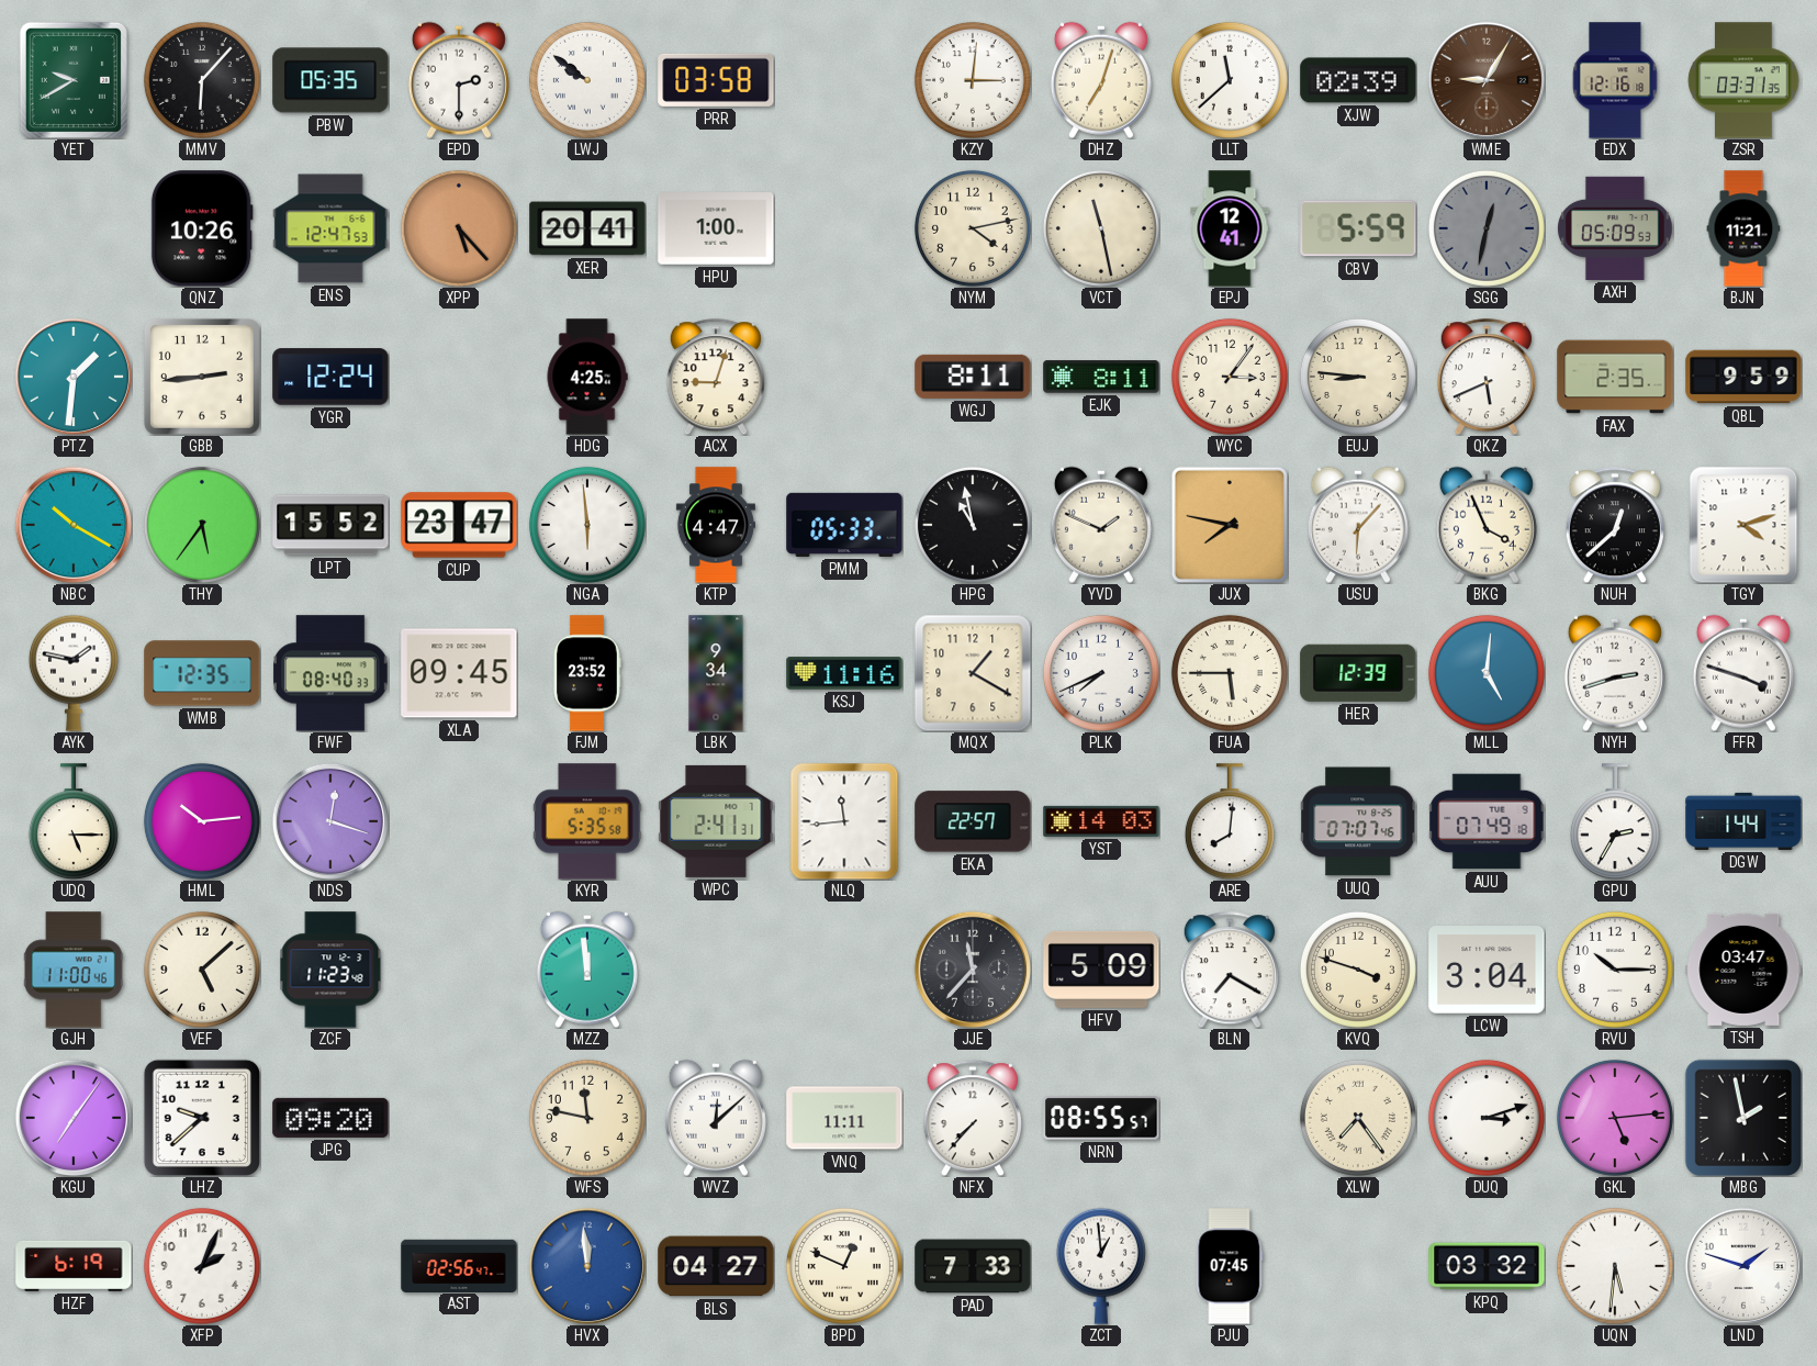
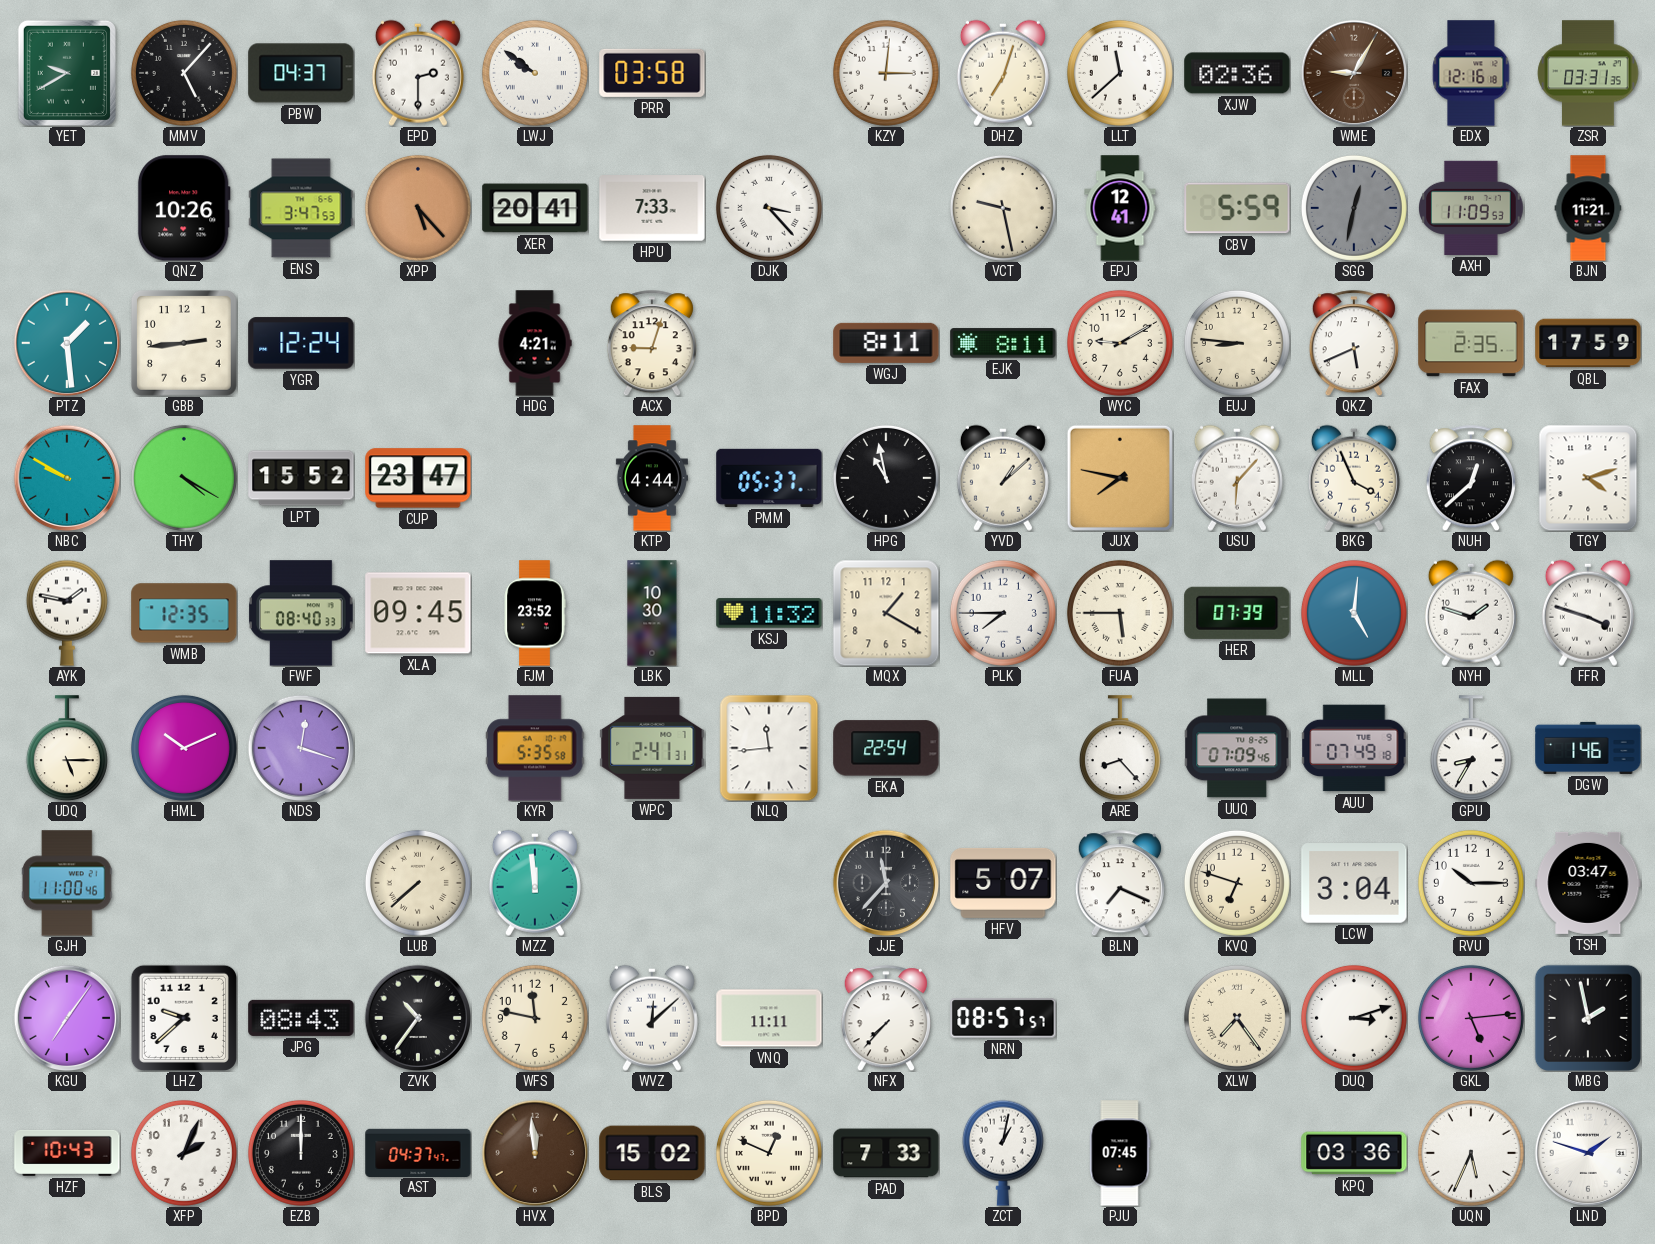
MMV: 6:07 -> 5:07 (184, 73)
PBW: 05:35 -> 04:37 (301, 73)
XJW: 02:39 -> 02:36 (1237, 73)
ENS: 12:47 -> 3:47 (301, 208)
HPU: 1:00 -> 7:33 (652, 208)
DJK: none -> 3:23 (769, 208)
NYM: 4:13 -> none (973, 228)
VCT: 11:28 -> 9:28 (1003, 208)
AXH: 05:09 -> 11:09 (1472, 208)
PTZ: 1:31 -> 1:29 (67, 343)
HDG: 4:25 -> 4:21 (535, 343)
WYC: 3:06 -> 9:10 (1120, 343)
QBL: 9:59 -> 17:59 (1588, 343)
NBC: 10:20 -> 9:50 (67, 478)
THY: 5:36 -> 4:20 (184, 478)
NGA: 5:59 -> none (587, 525)
KTP: 4:47 -> 4:44 (652, 478)
PMM: 05:33 -> 05:37 (769, 478)
YVD: 1:49 -> 1:08 (1003, 478)
LBK: 9:34 -> 10:30 (652, 613)
KSJ: 11:16 -> 11:32 (769, 613)
PLK: 7:41 -> 7:45 (1003, 613)
HER: 12:39 -> 07:39 (1237, 613)
NYH: 2:42 -> 1:48 (1471, 613)
HML: 10:14 -> 10:11 (184, 748)
EKA: 22:57 -> 22:54 (886, 748)
YST: 14:03 -> none (1101, 821)
ARE: 8:01 -> 8:23 (1120, 748)
UUQ: 07:07 -> 07:09 (1237, 748)
GPU: 2:35 -> 8:35 (1471, 748)
DGW: 1:44 -> 1:46 (1588, 748)
VEF: 5:08 -> none (202, 970)
ZCF: 11:23 -> none (330, 970)
LUB: none -> 7:38 (418, 883)
HFV: 5:09 -> 5:07 (1003, 883)
BLN: 7:20 -> 7:19 (1120, 883)
KVQ: 3:48 -> 6:48 (1237, 883)
JPG: 09:20 -> 08:43 (301, 1018)
ZVK: none -> 10:36 (418, 1018)
NRN: 08:55 -> 08:57 (1003, 1018)
HZF: 6:19 -> 10:43 (67, 1153)
EZB: none -> 12:00 (301, 1153)
AST: 02:56 -> 04:37 (418, 1152)
HVX dial: blue -> brown (535, 1153)
BLS: 04:27 -> 15:02 (652, 1153)
ZCT: 12:59 -> 1:02 (1003, 1153)
KPQ: 03:32 -> 03:36 (1354, 1153)
UQN: 5:31 -> 5:34 (1471, 1153)
